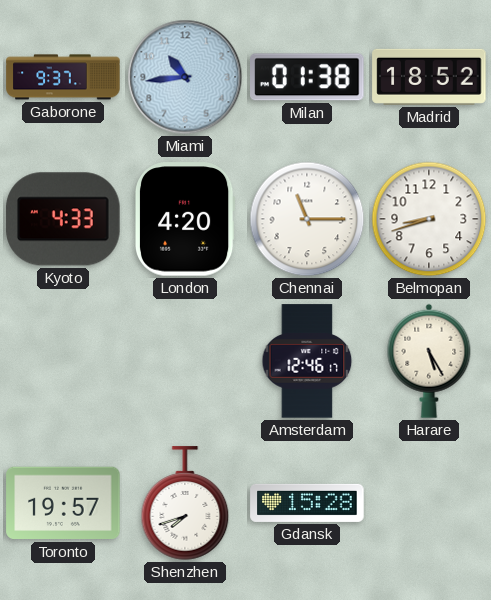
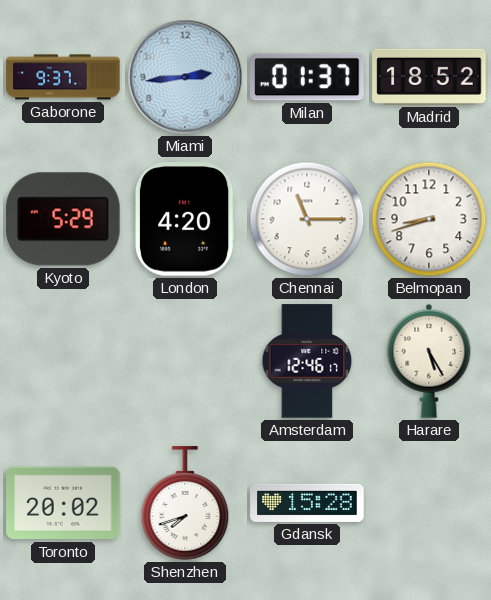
Miami: 10:44 -> 2:44 (185, 77)
Milan: 01:38 -> 01:37 (307, 77)
Kyoto: 4:33 -> 5:29 (63, 219)
Toronto: 19:57 -> 20:02 (63, 503)
